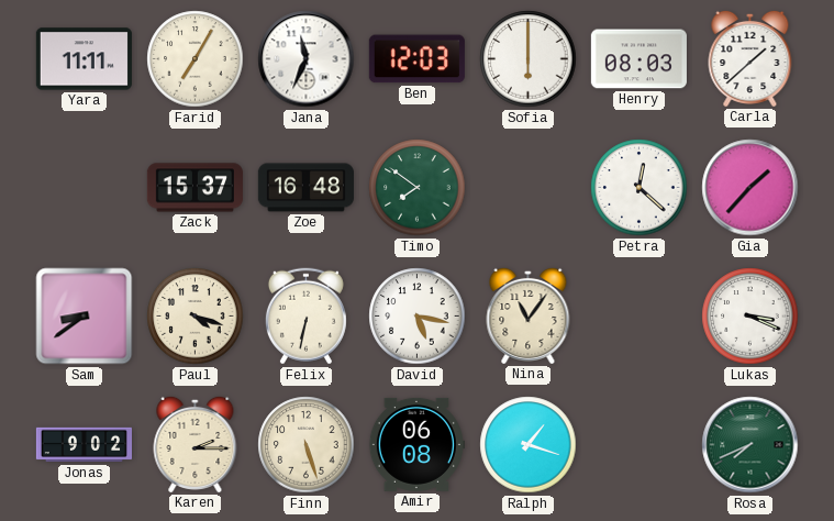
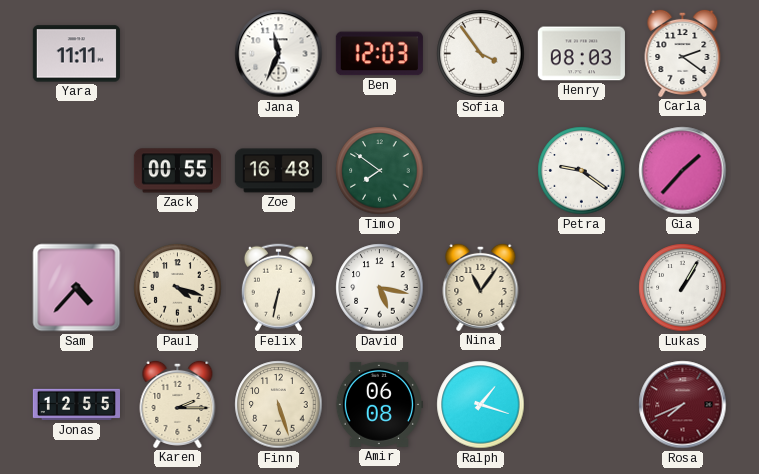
Farid: 7:05 -> none (196, 59)
Sofia: 6:00 -> 3:54 (481, 54)
Carla: 1:38 -> 2:21 (683, 53)
Zack: 15:37 -> 00:55 (177, 171)
Petra: 12:22 -> 9:21 (582, 171)
Sam: 8:39 -> 4:37 (77, 288)
Lukas: 3:19 -> 1:05 (683, 288)
Jonas: 9:02 -> 12:55 (76, 405)
Rosa dial: green -> burgundy (683, 405)
